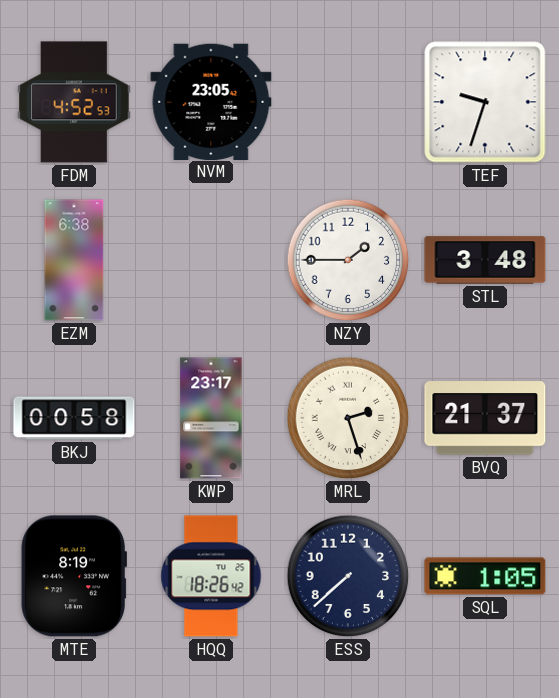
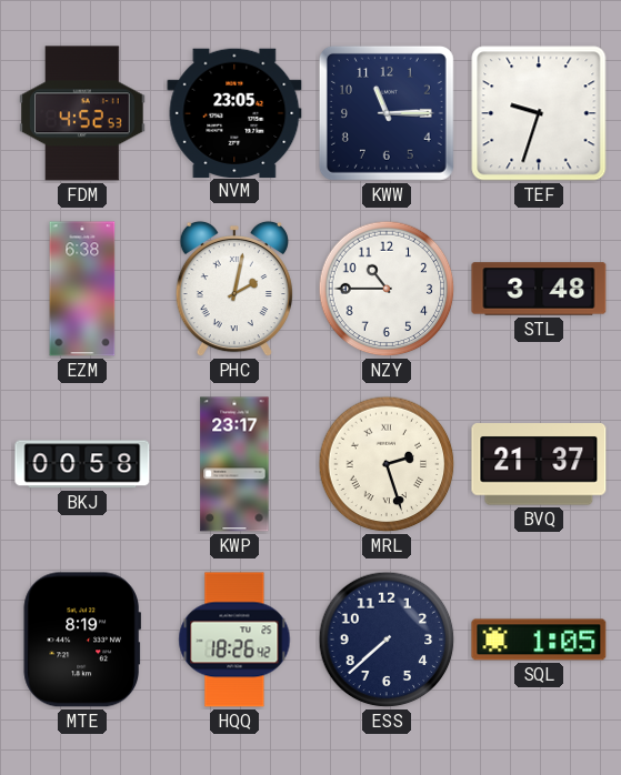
KWW: none -> 11:15 (387, 113)
PHC: none -> 2:02 (234, 289)
NZY: 1:45 -> 10:45 (387, 289)
